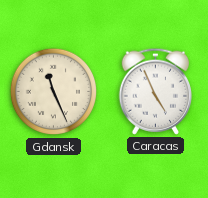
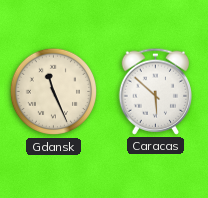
Caracas: 4:56 -> 5:52 (156, 91)
